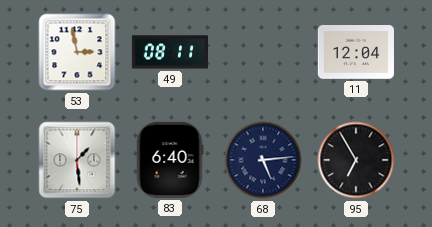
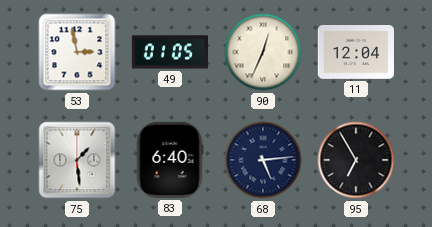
49: 08:11 -> 01:05 (169, 52)
90: none -> 12:34 (263, 52)
